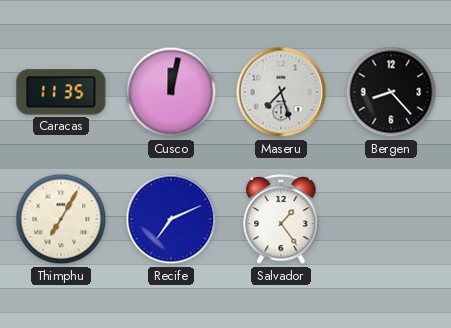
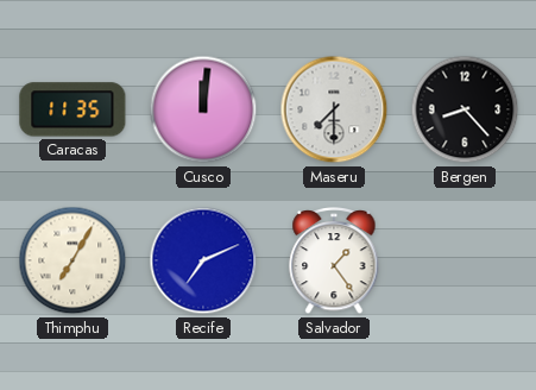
Cusco: 12:02 -> 12:01 (203, 109)
Maseru: 7:27 -> 7:30 (334, 109)
